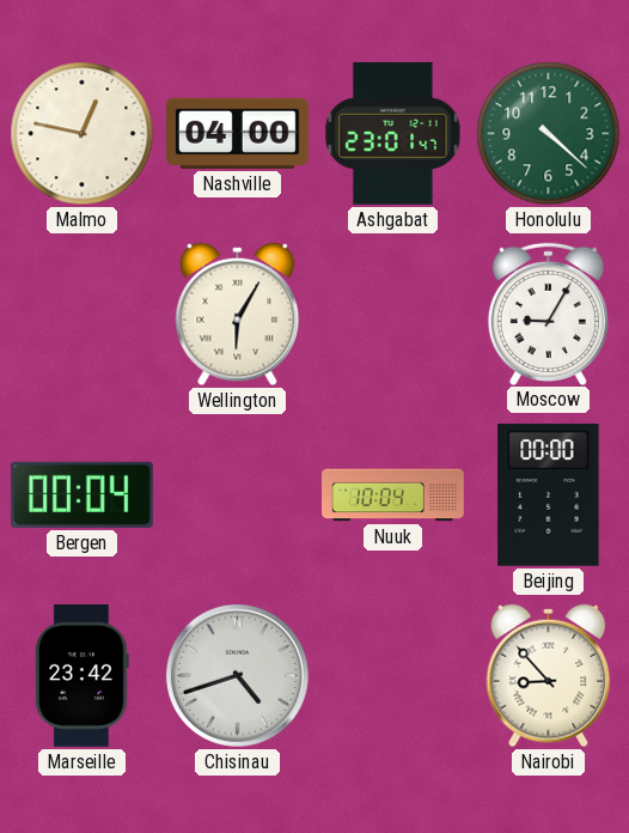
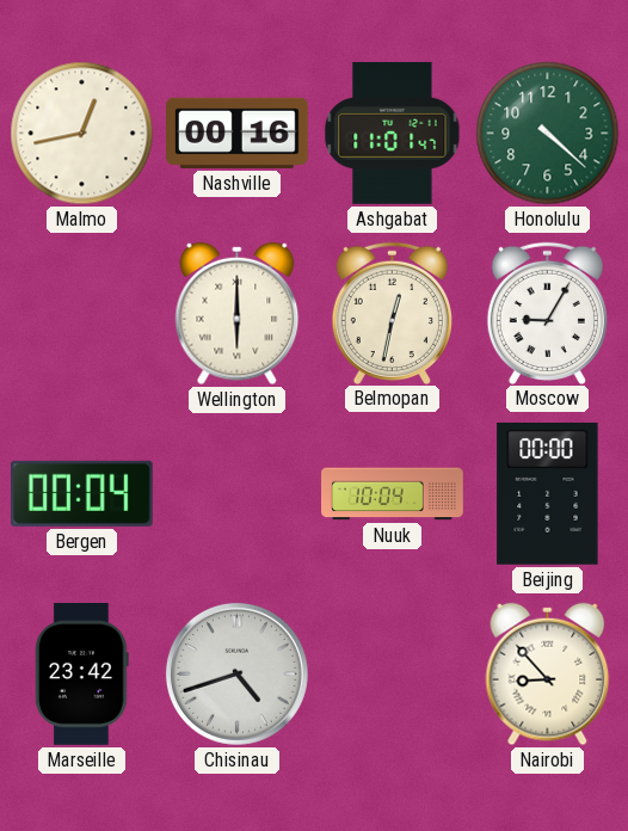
Malmo: 12:47 -> 12:43 (82, 134)
Nashville: 04:00 -> 00:16 (238, 133)
Ashgabat: 23:01 -> 11:01 (393, 134)
Wellington: 6:05 -> 6:00 (238, 314)
Belmopan: none -> 12:32 (392, 313)
